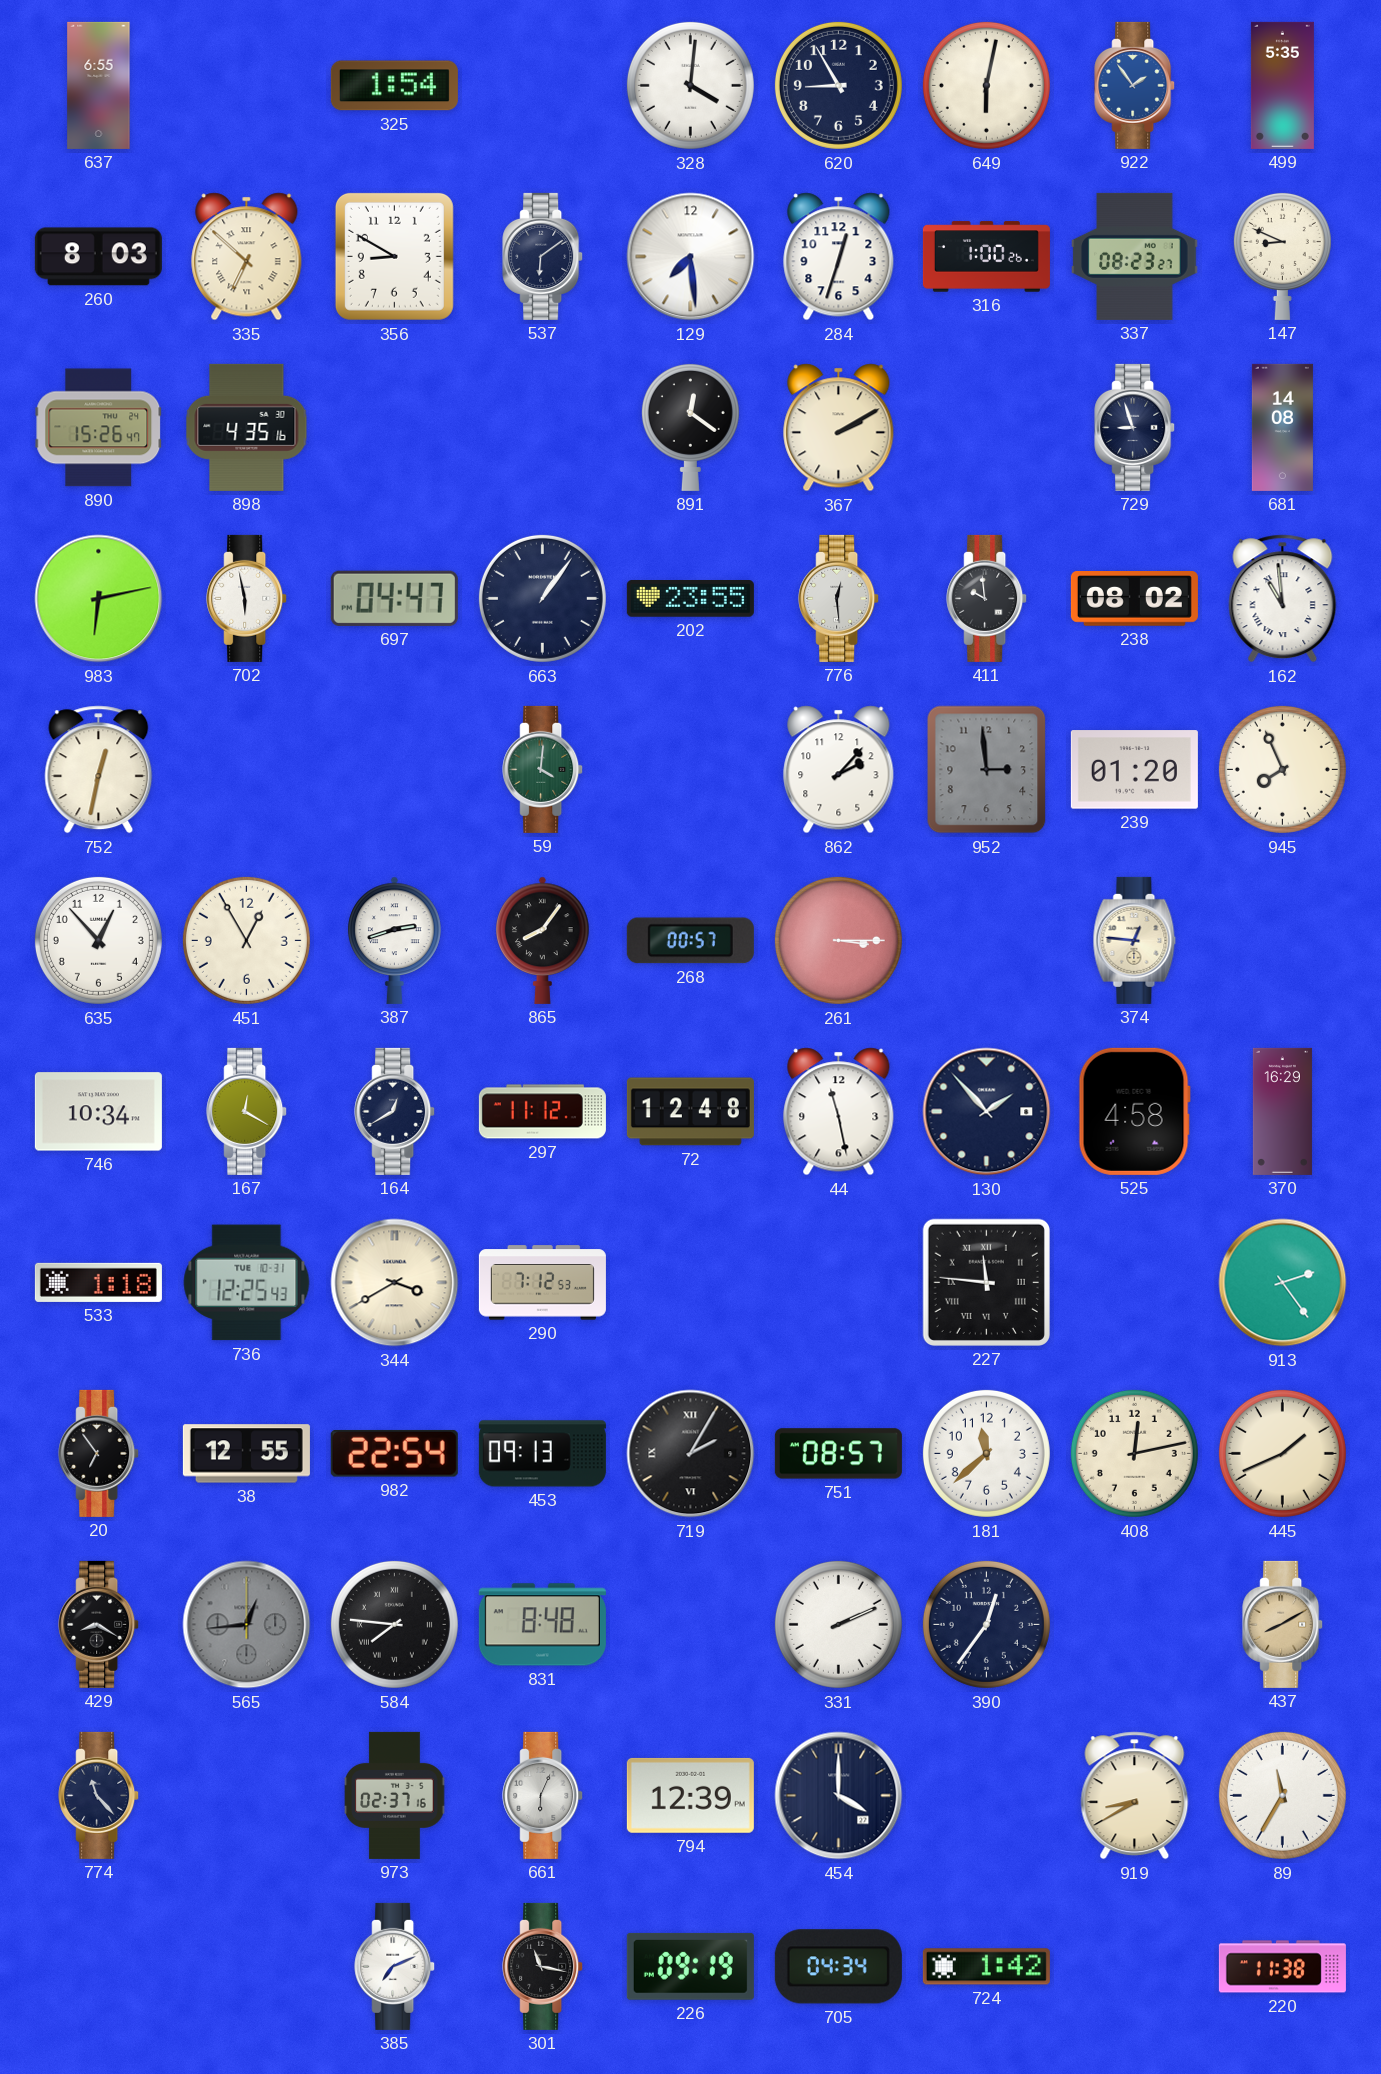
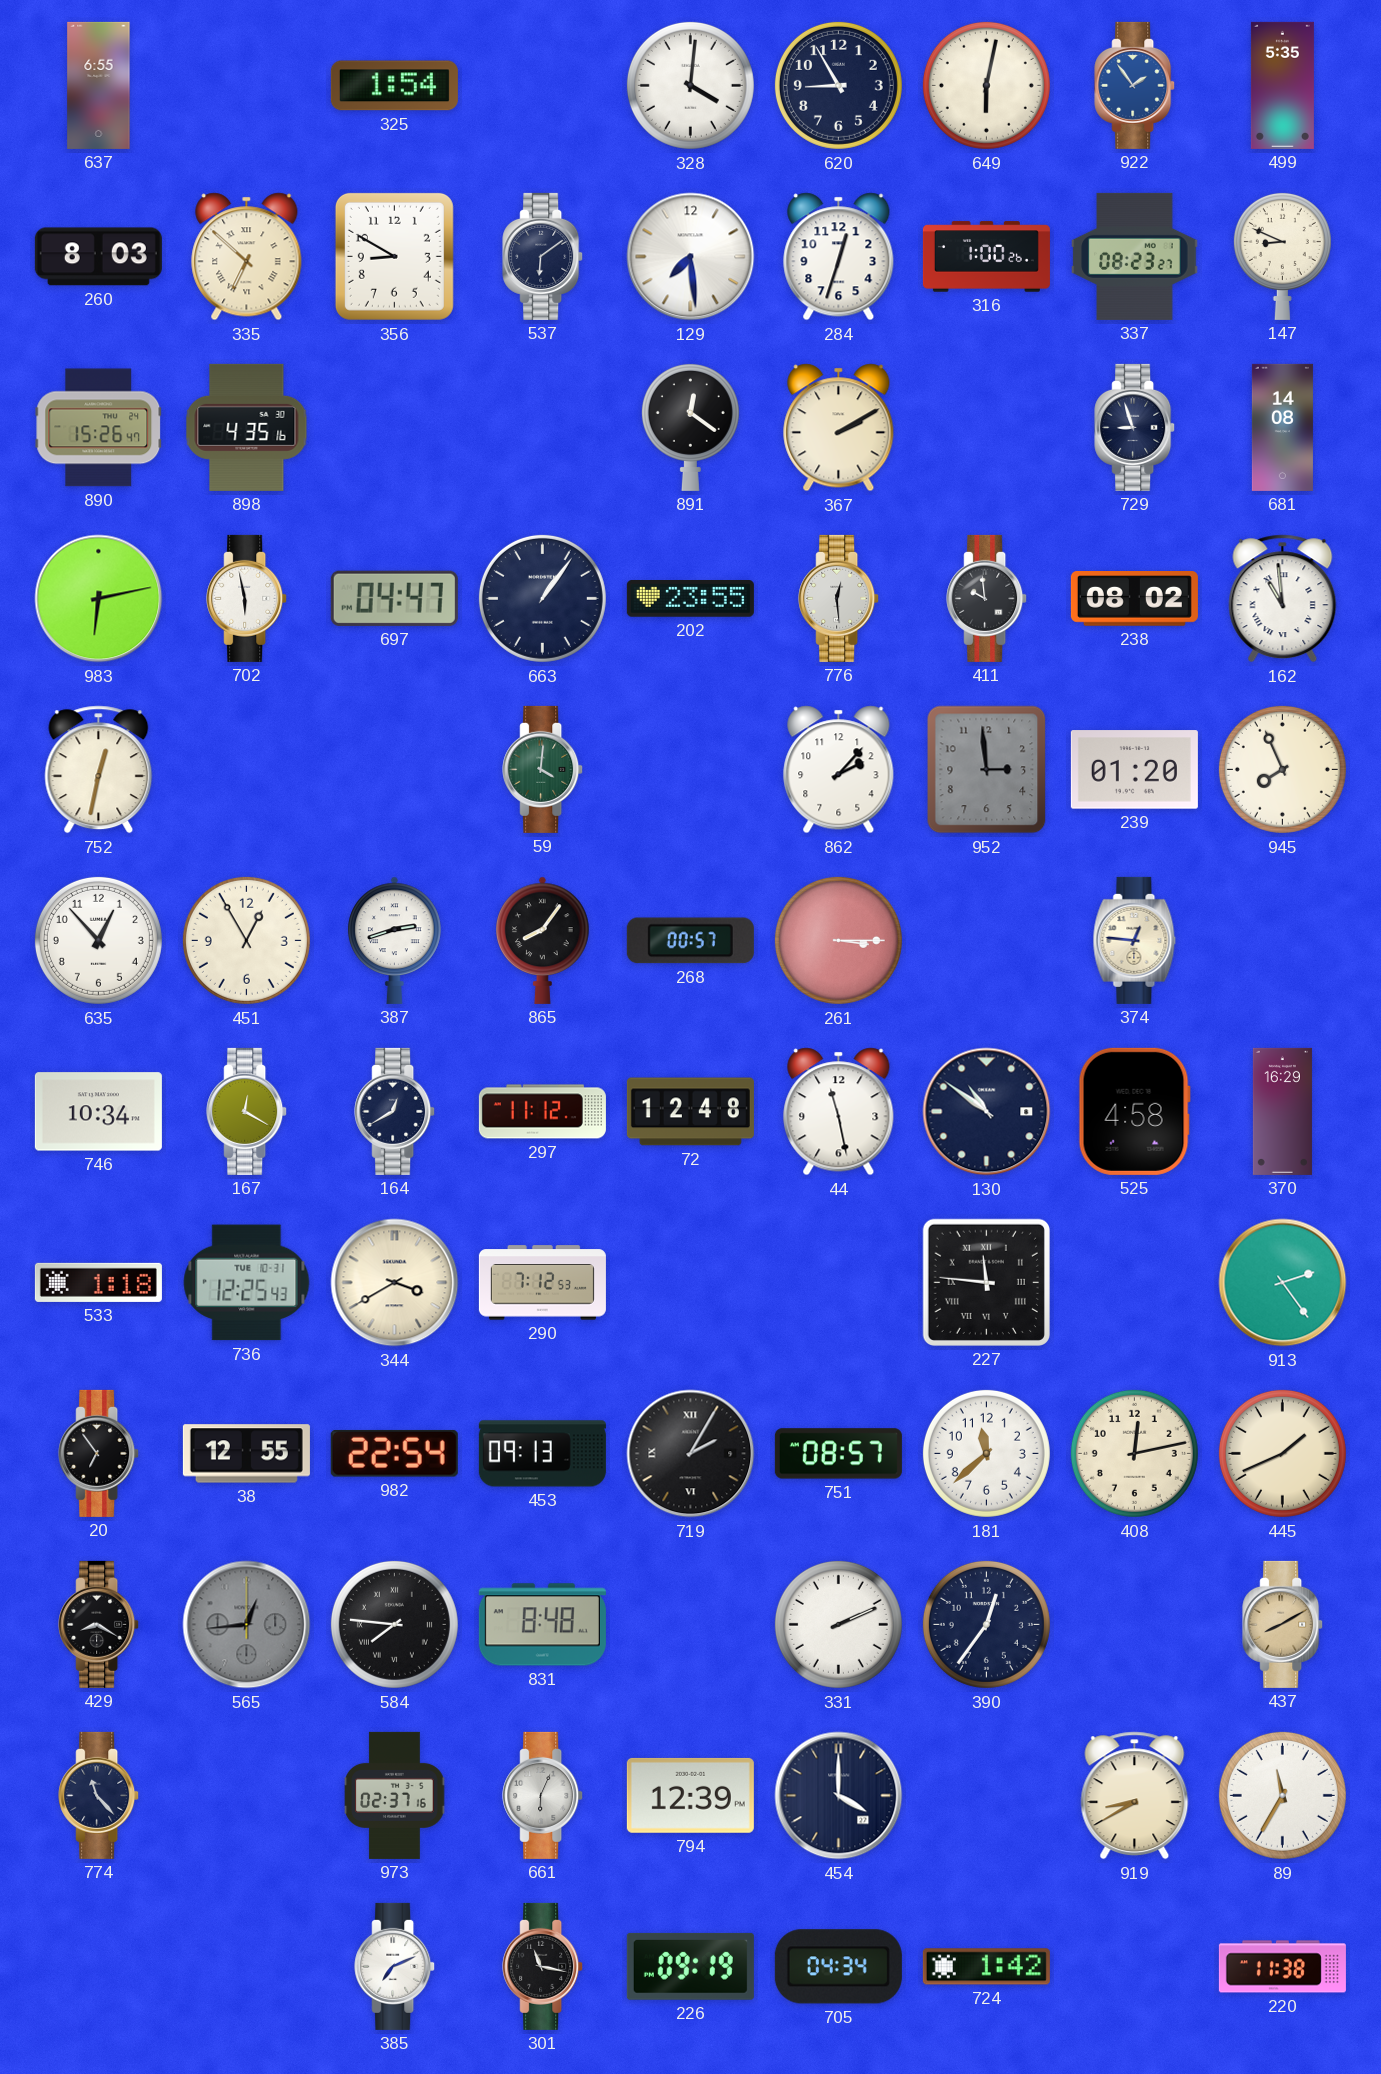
130: 1:53 -> 10:51 (987, 1112)
